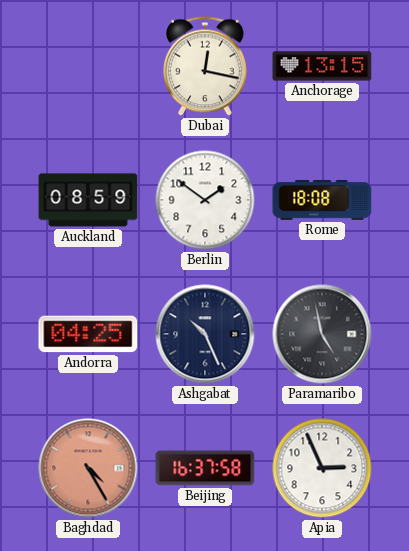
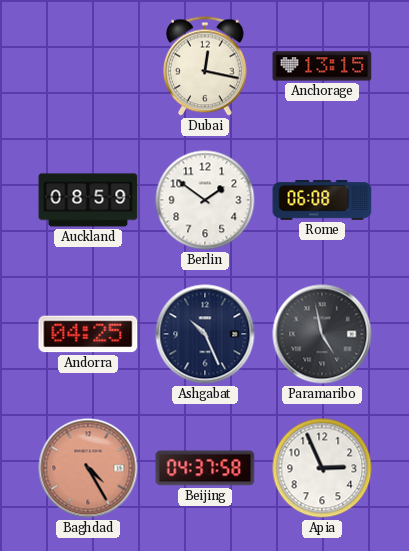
Rome: 18:08 -> 06:08 (322, 200)
Beijing: 16:37 -> 04:37 (205, 468)
